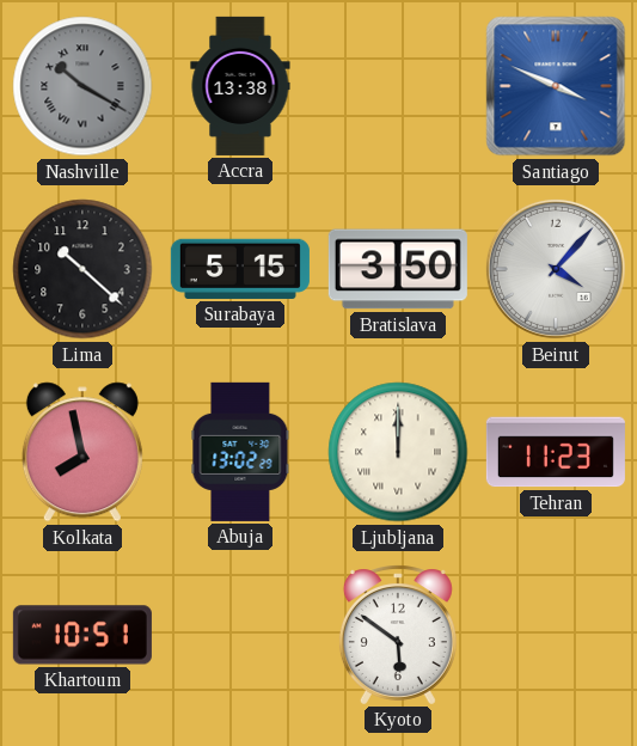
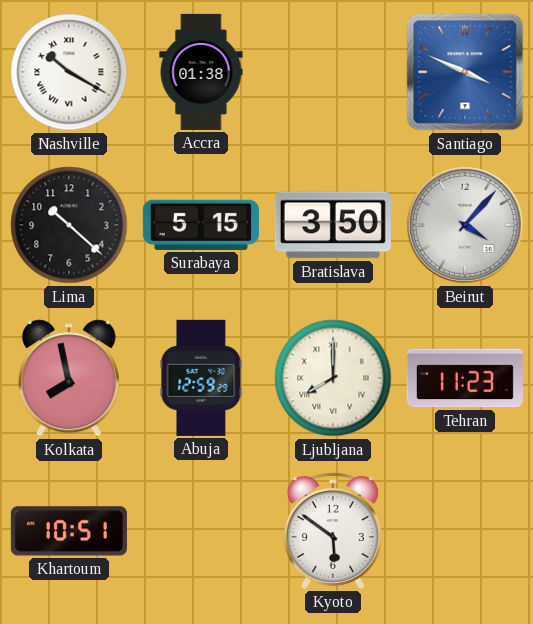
Nashville dial: grey -> white (69, 72)
Accra: 13:38 -> 01:38 (201, 72)
Abuja: 13:02 -> 12:59 (201, 378)
Ljubljana: 12:00 -> 8:00 (333, 378)
